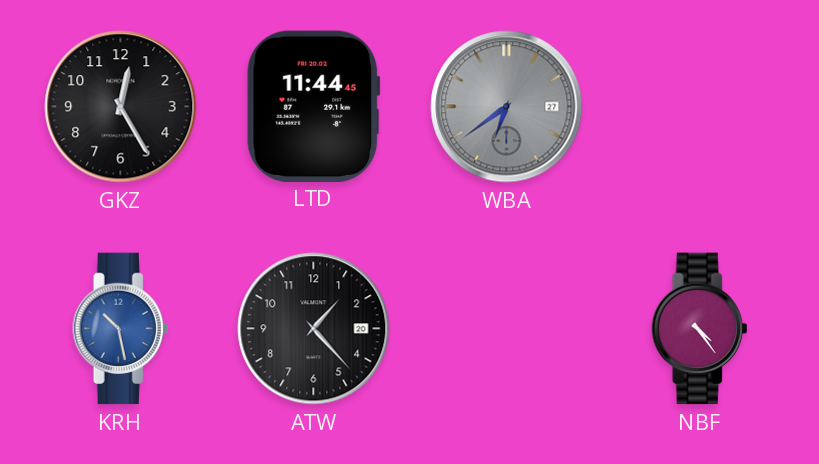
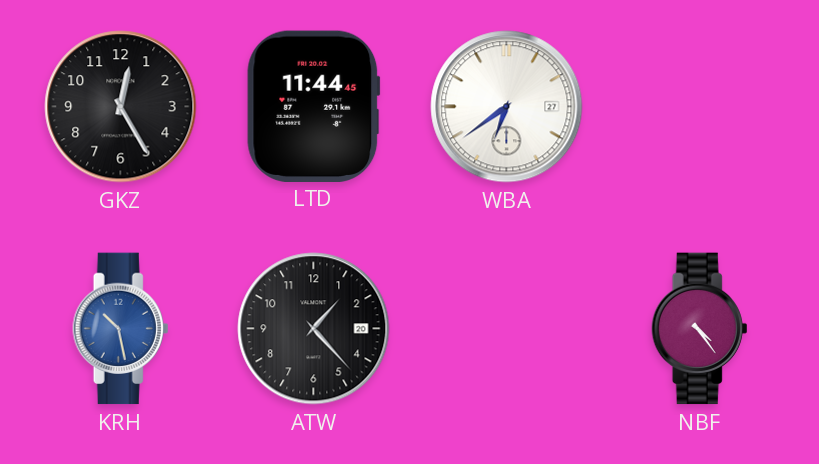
WBA dial: grey -> white (507, 107)
